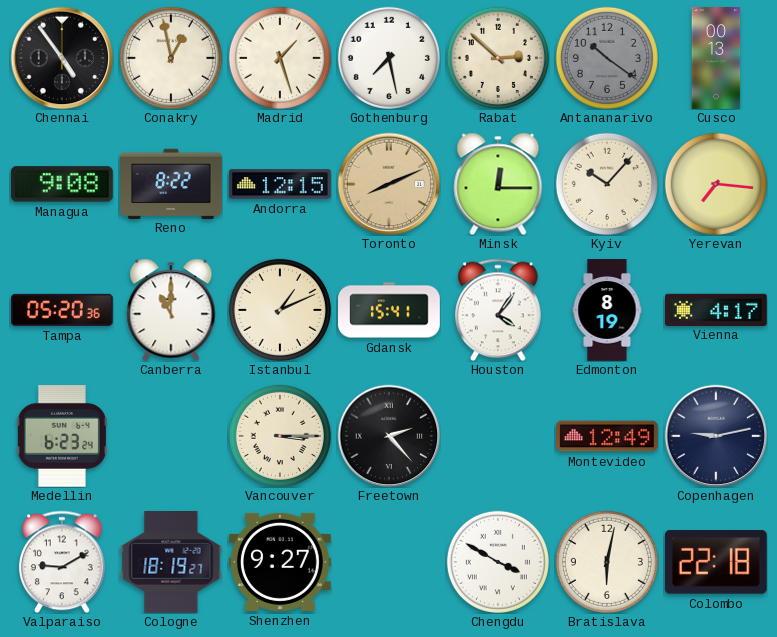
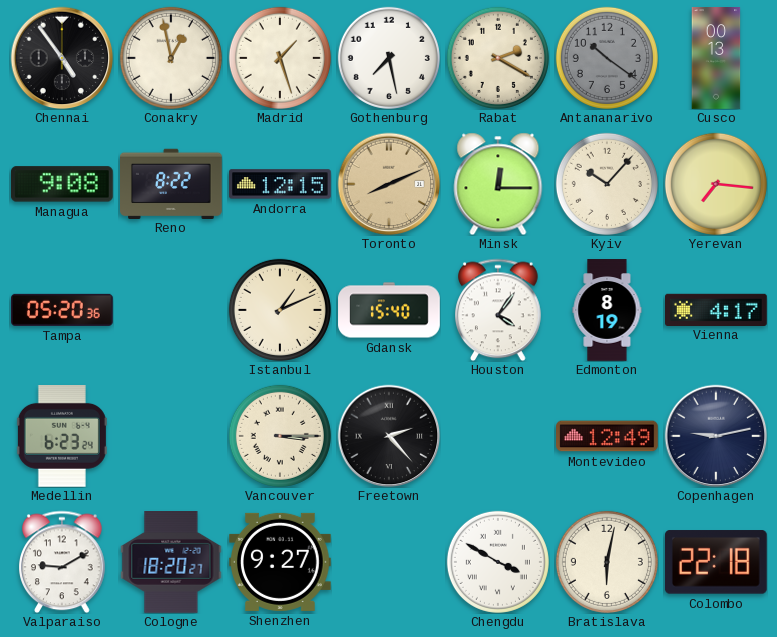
Rabat: 2:52 -> 2:20 (498, 58)
Canberra: 11:00 -> none (171, 310)
Gdansk: 15:41 -> 15:40 (389, 310)
Cologne: 18:19 -> 18:20 (171, 563)
